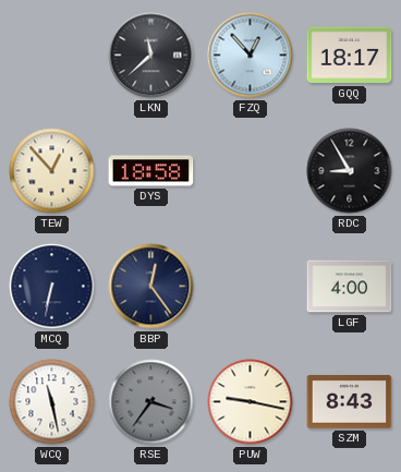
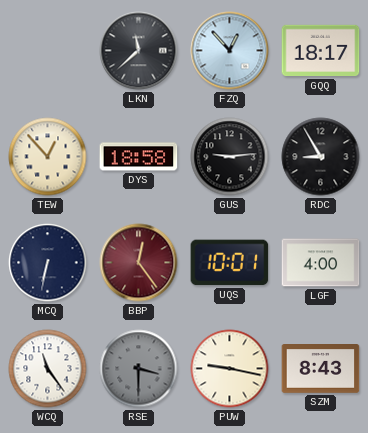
GUS: none -> 9:14 (230, 157)
BBP dial: navy -> burgundy (139, 263)
UQS: none -> 10:01 (230, 263)
WCQ: 11:28 -> 11:24 (48, 369)
RSE: 3:36 -> 3:30 (139, 369)
